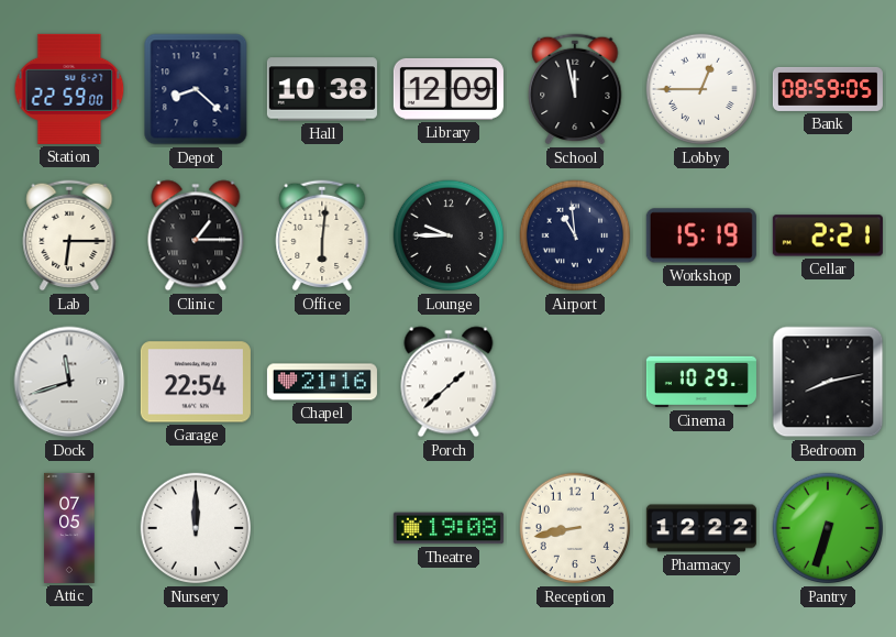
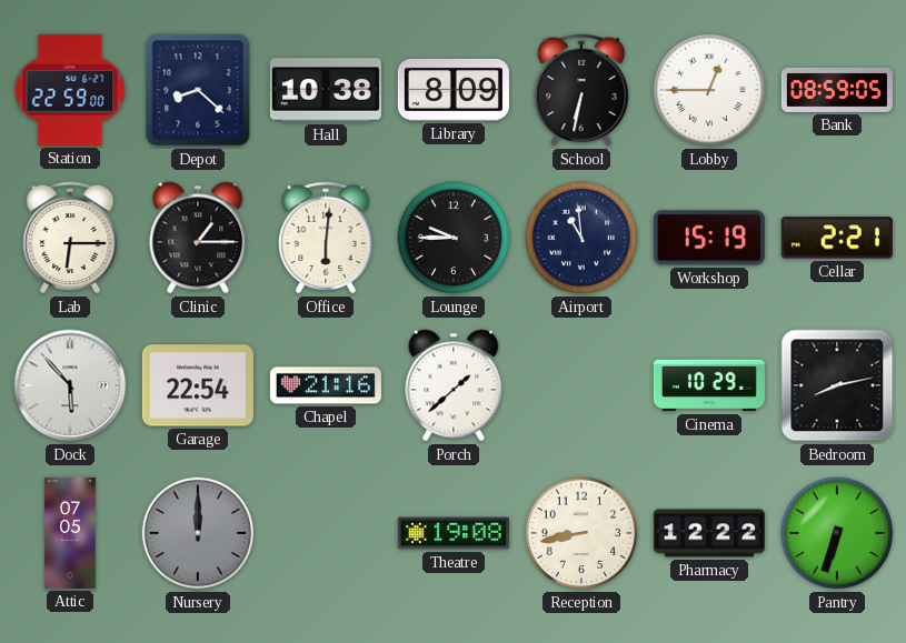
Library: 12:09 -> 8:09 (454, 90)
School: 11:58 -> 6:32 (581, 90)
Dock: 11:42 -> 5:53 (70, 385)
Nursery dial: white -> grey (198, 533)
